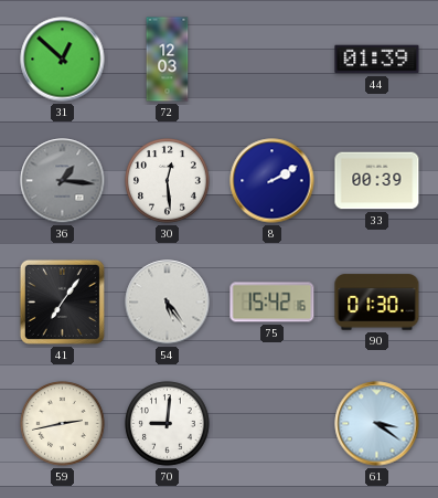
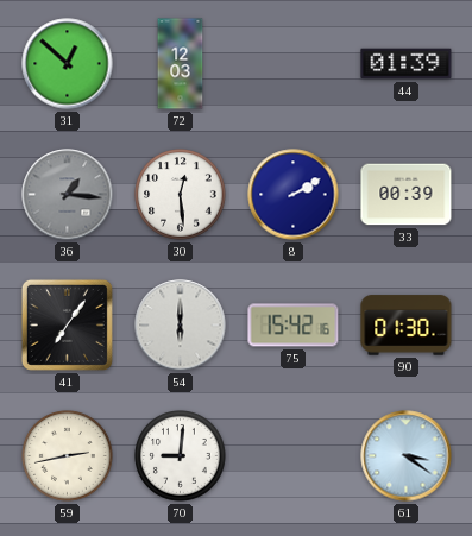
54: 5:24 -> 6:00 (181, 326)
